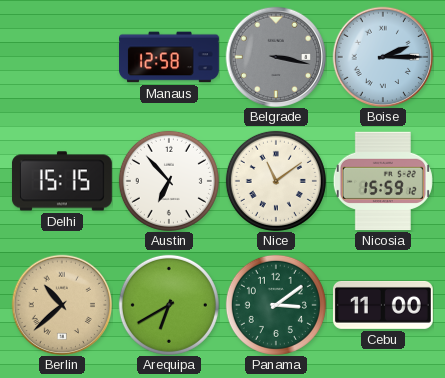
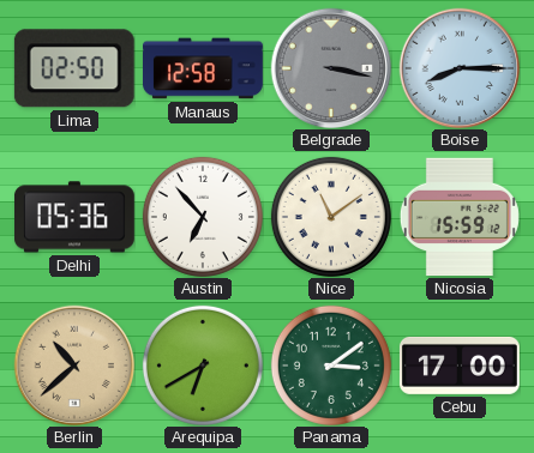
Lima: none -> 02:50 (74, 68)
Boise: 2:15 -> 8:15 (460, 68)
Delhi: 15:15 -> 05:36 (74, 217)
Cebu: 11:00 -> 17:00 (460, 366)
